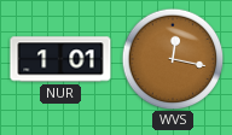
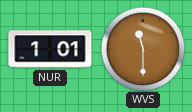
WVS: 12:17 -> 11:30 (143, 49)
